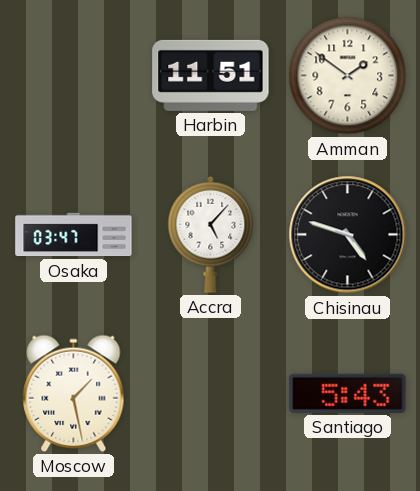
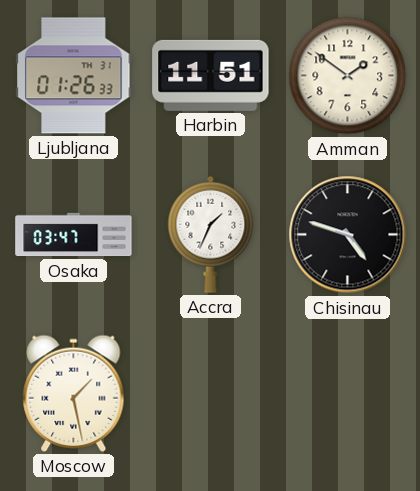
Ljubljana: none -> 01:26 (74, 76)
Accra: 5:07 -> 1:34 (211, 234)
Santiago: 5:43 -> none (348, 393)
